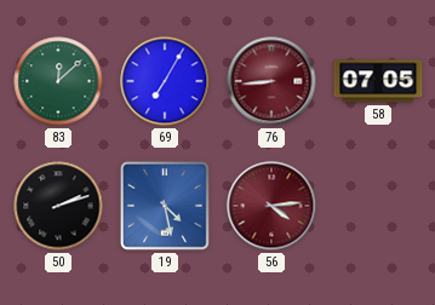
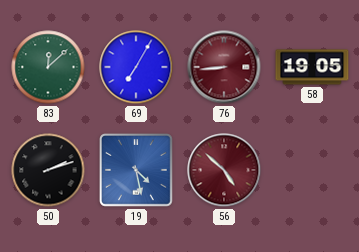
58: 07:05 -> 19:05 (312, 67)
56: 4:14 -> 4:52 (224, 170)
